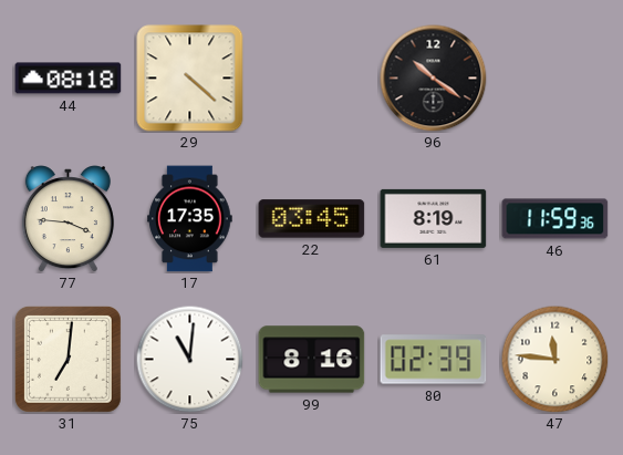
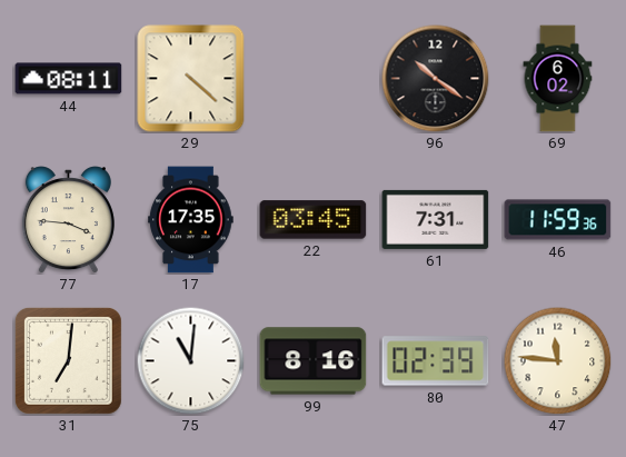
44: 08:18 -> 08:11 (69, 79)
69: none -> 6:02 (558, 79)
61: 8:19 -> 7:31 (436, 219)
